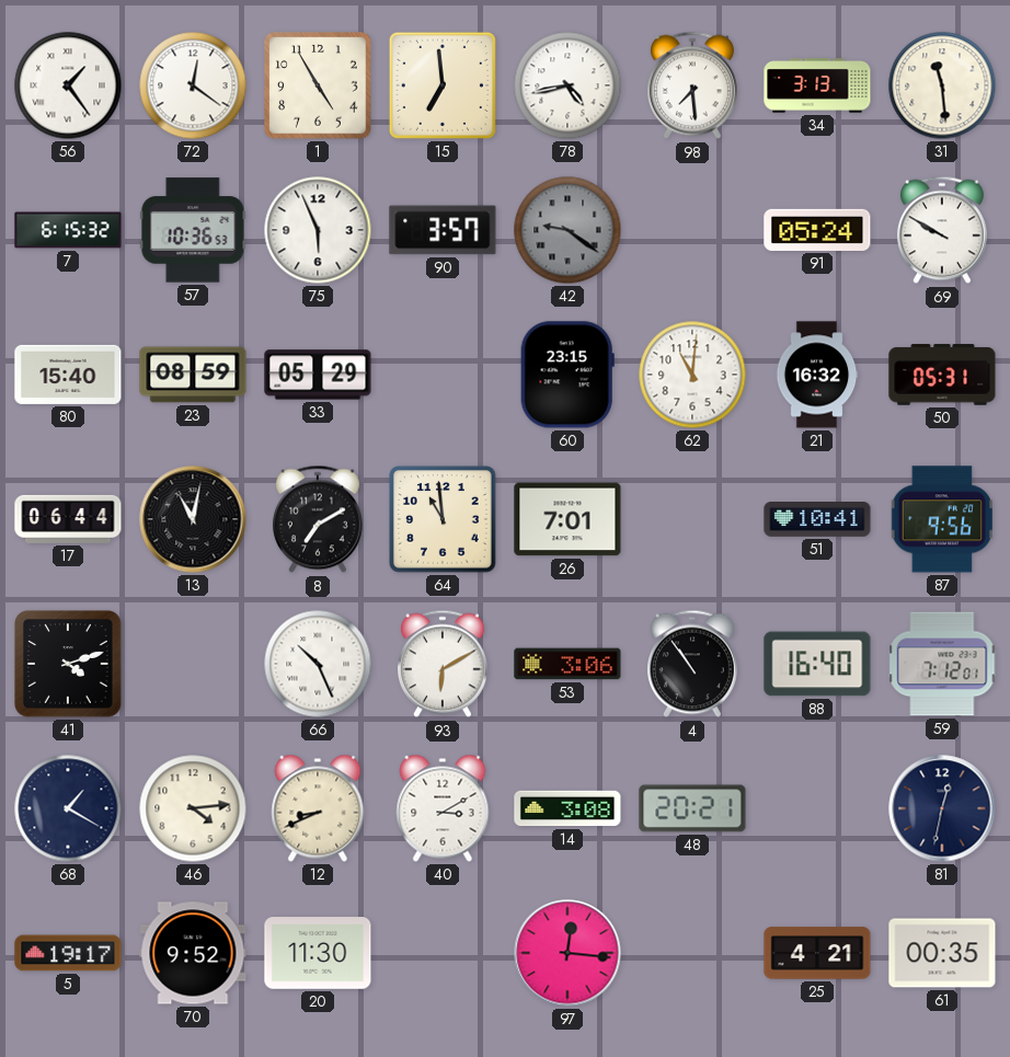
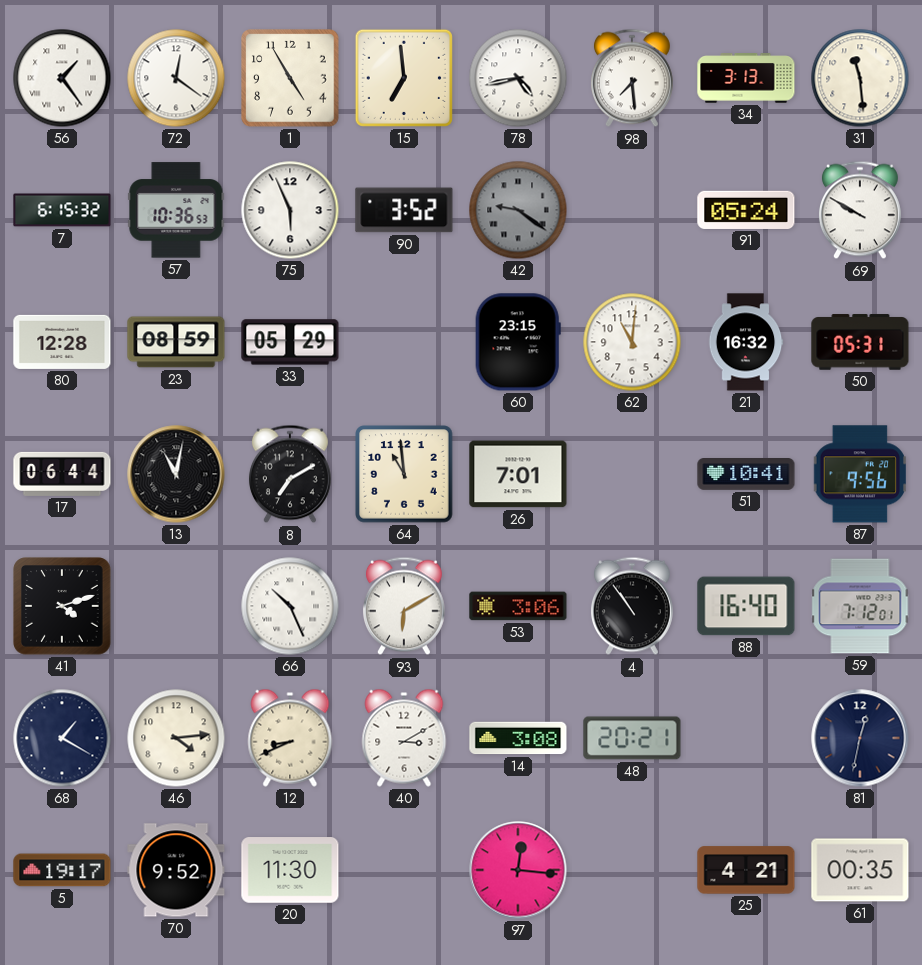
90: 3:57 -> 3:52 (404, 210)
80: 15:40 -> 12:28 (62, 342)
